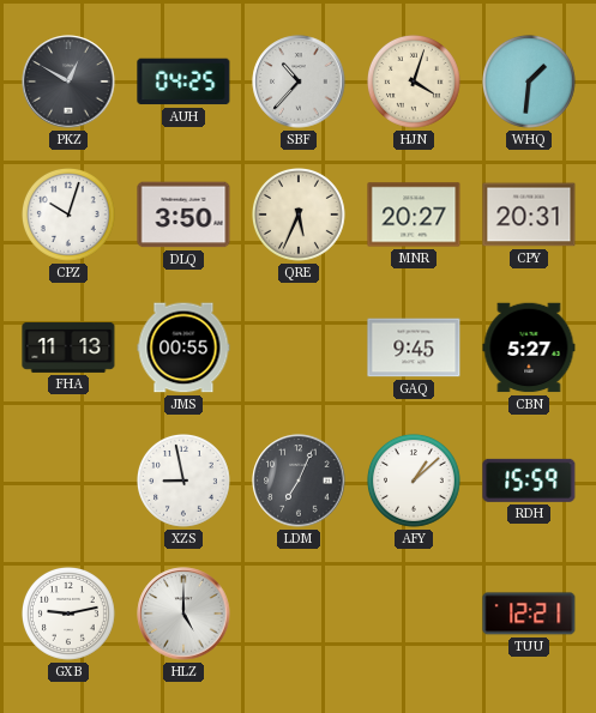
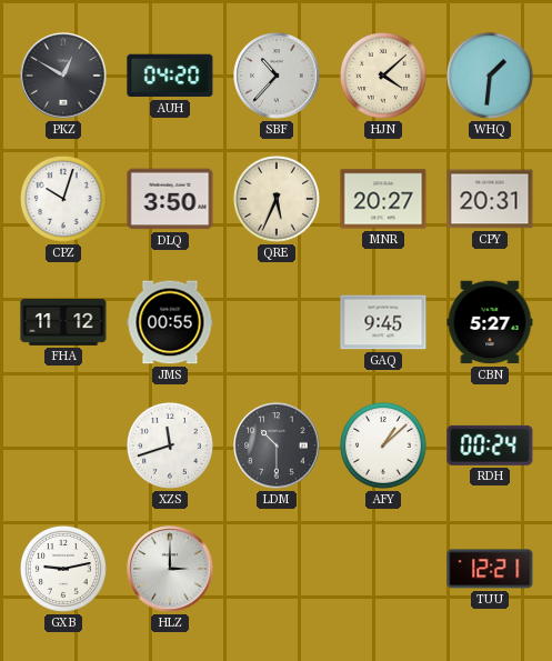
AUH: 04:25 -> 04:20 (170, 76)
HJN: 4:03 -> 4:08 (384, 77)
FHA: 11:13 -> 11:12 (63, 322)
XZS: 8:58 -> 11:42 (171, 447)
LDM: 7:04 -> 10:30 (277, 445)
RDH: 15:59 -> 00:24 (490, 445)
HLZ: 5:00 -> 3:00 (170, 569)
